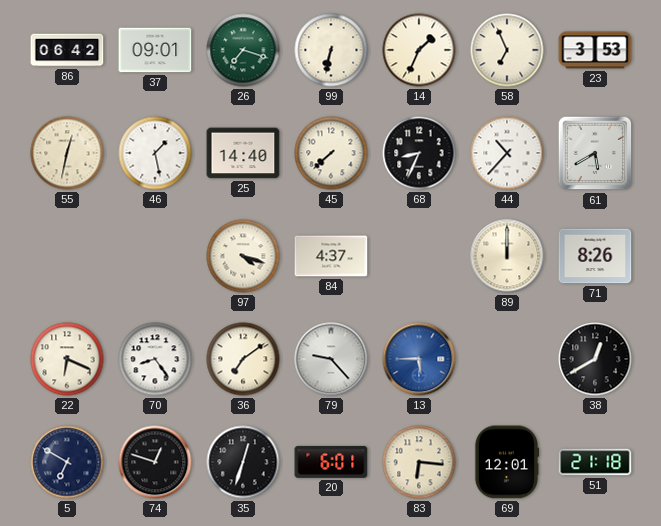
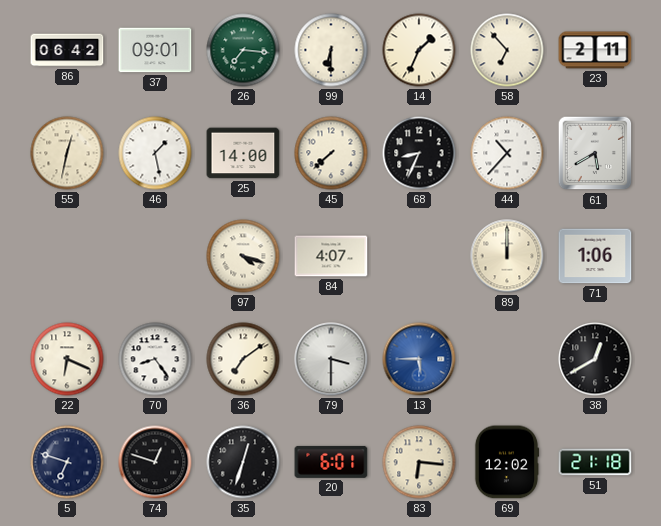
26: 7:18 -> 7:16 (243, 50)
99: 6:32 -> 6:30 (331, 50)
58: 6:56 -> 6:53 (507, 50)
23: 3:53 -> 2:11 (595, 50)
25: 14:40 -> 14:00 (243, 153)
84: 4:37 -> 4:07 (331, 256)
71: 8:26 -> 1:06 (595, 256)
79: 9:23 -> 3:30 (331, 359)
5: 6:50 -> 6:48 (67, 462)
69: 12:01 -> 12:02 (507, 462)
